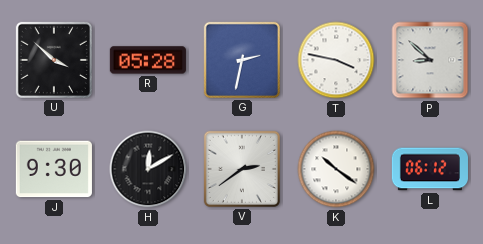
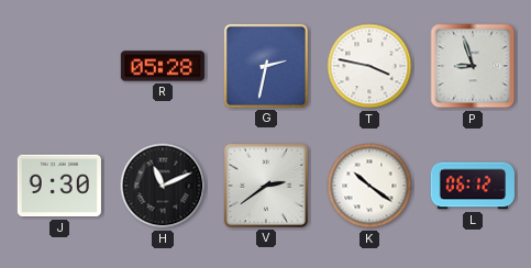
U: 3:52 -> none (54, 60)
P: 8:52 -> 8:57 (473, 66)
H: 12:10 -> 11:11 (163, 186)
